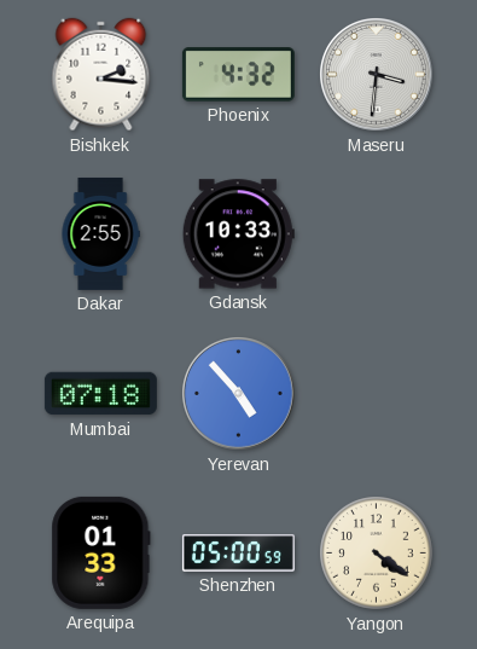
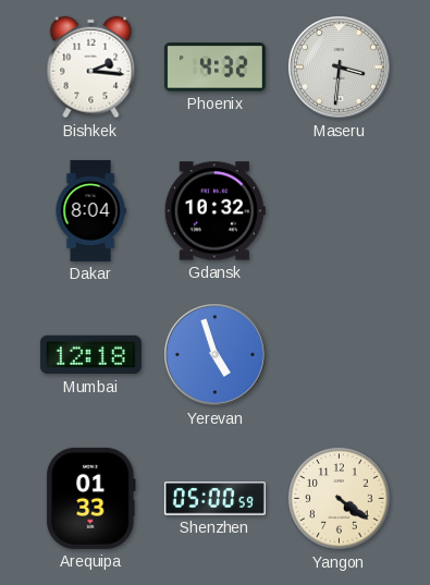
Dakar: 2:55 -> 8:04 (90, 210)
Gdansk: 10:33 -> 10:32 (214, 211)
Mumbai: 07:18 -> 12:18 (90, 355)
Yerevan: 4:53 -> 4:57 (216, 355)
